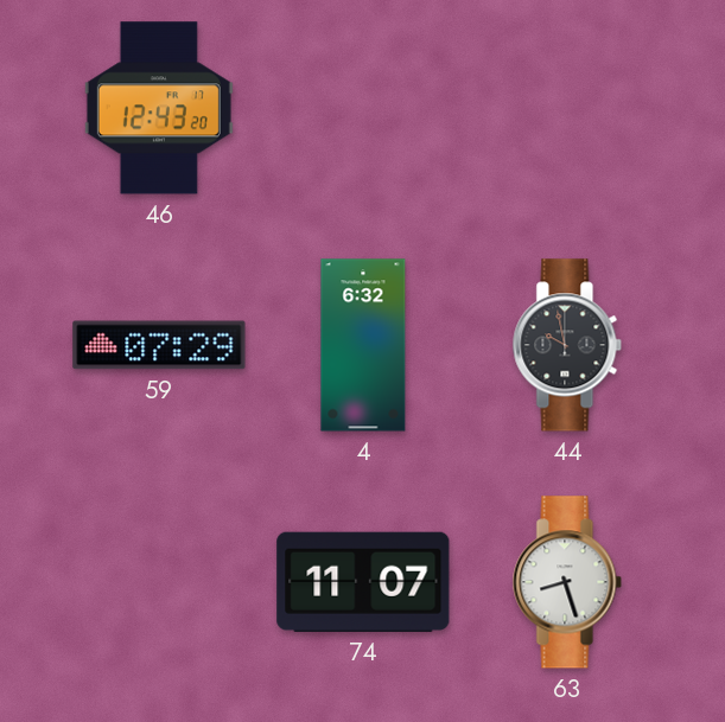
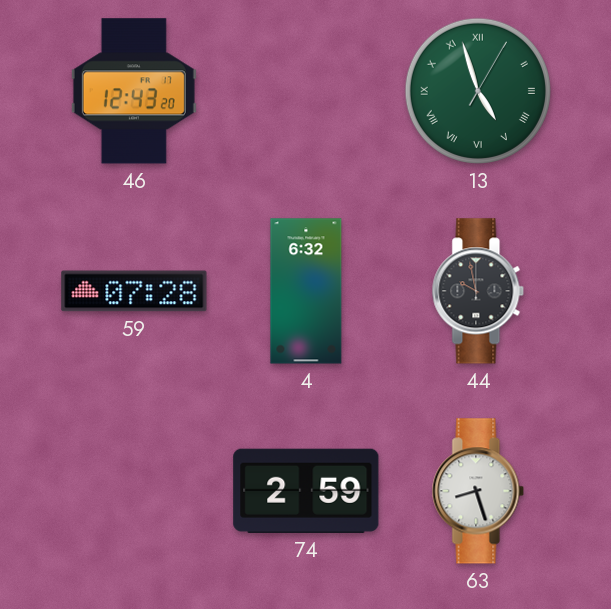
13: none -> 4:57 (478, 91)
59: 07:29 -> 07:28 (134, 291)
74: 11:07 -> 2:59 (306, 491)
